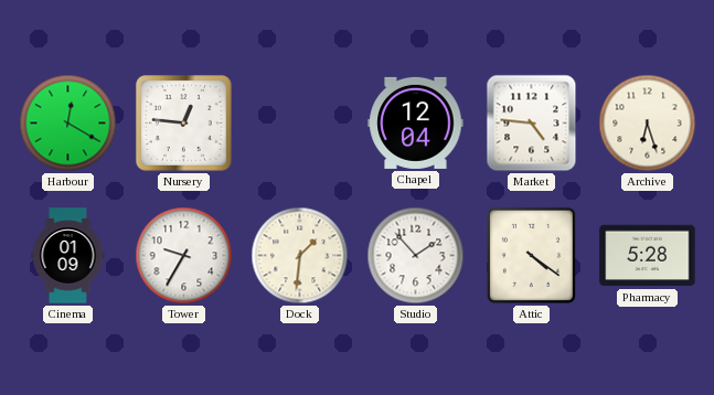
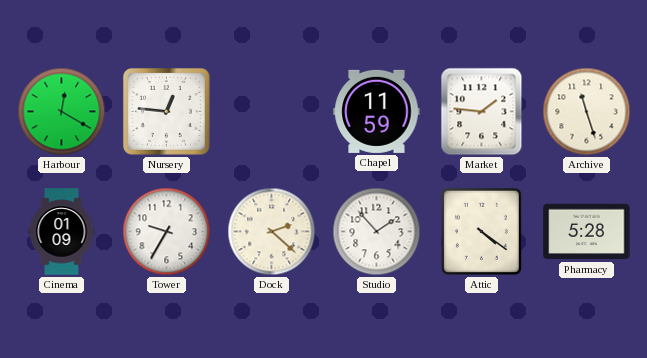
Chapel: 12:04 -> 11:59 (377, 111)
Market: 4:46 -> 1:46 (482, 112)
Archive: 6:27 -> 11:27 (587, 112)
Dock: 1:31 -> 2:22 (272, 232)
